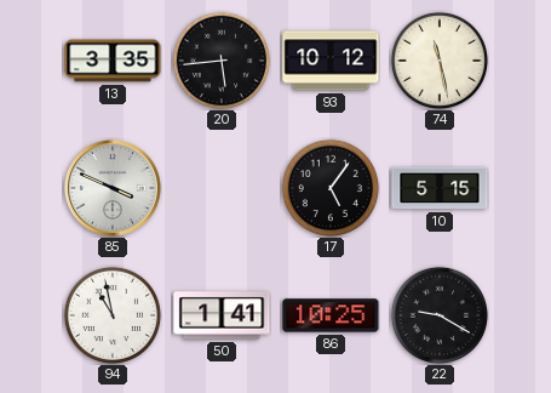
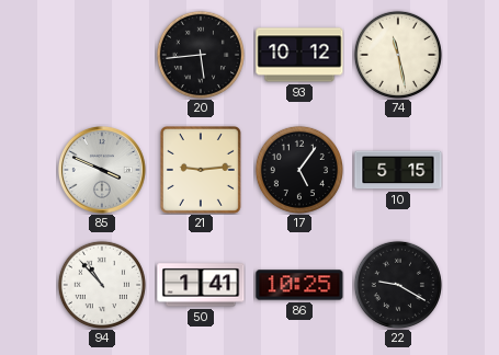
13: 3:35 -> none (113, 61)
21: none -> 9:14 (201, 170)
94: 10:58 -> 10:53 (102, 285)
